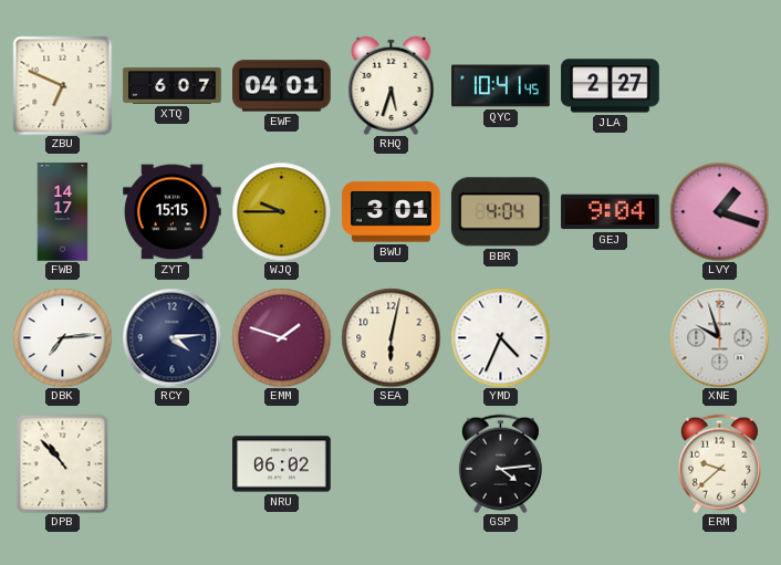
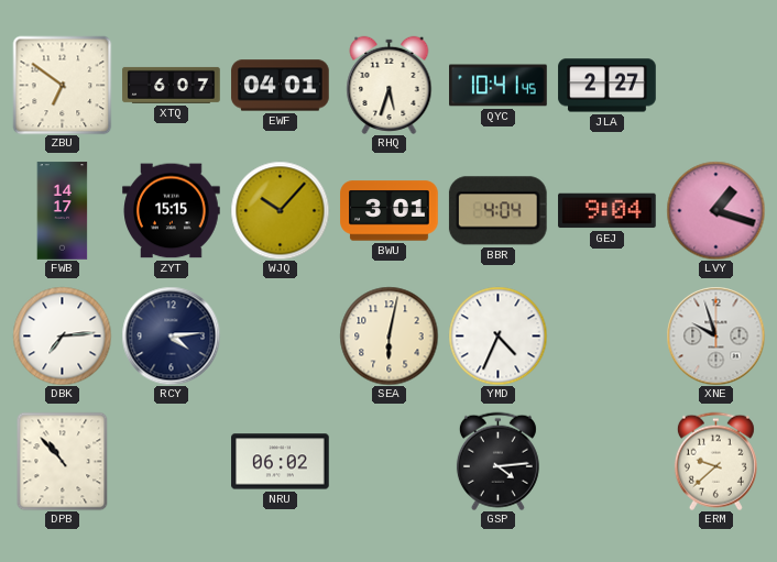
ZBU: 6:49 -> 6:51 (62, 85)
WJQ: 9:45 -> 10:07 (280, 210)
EMM: 1:48 -> none (281, 337)
